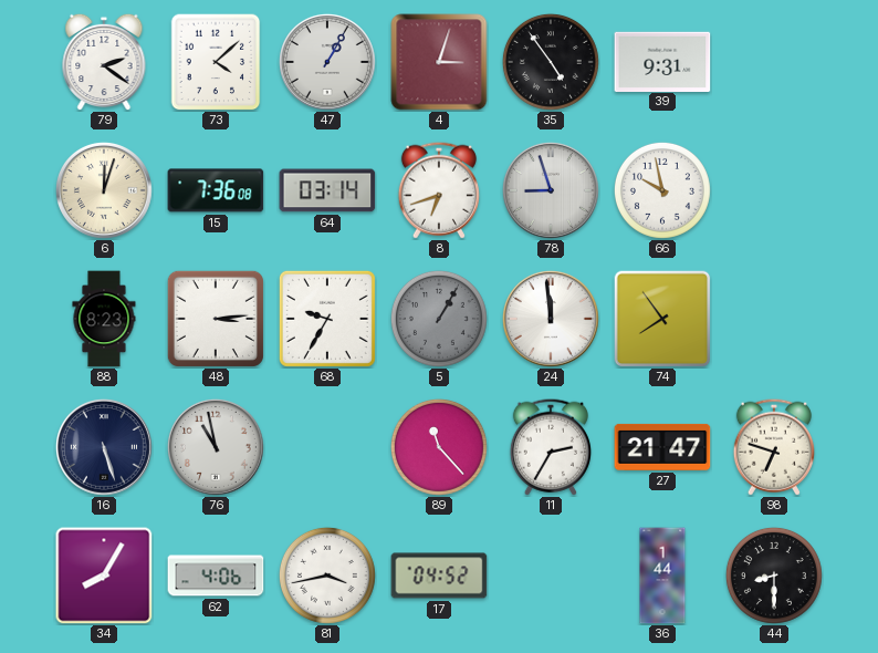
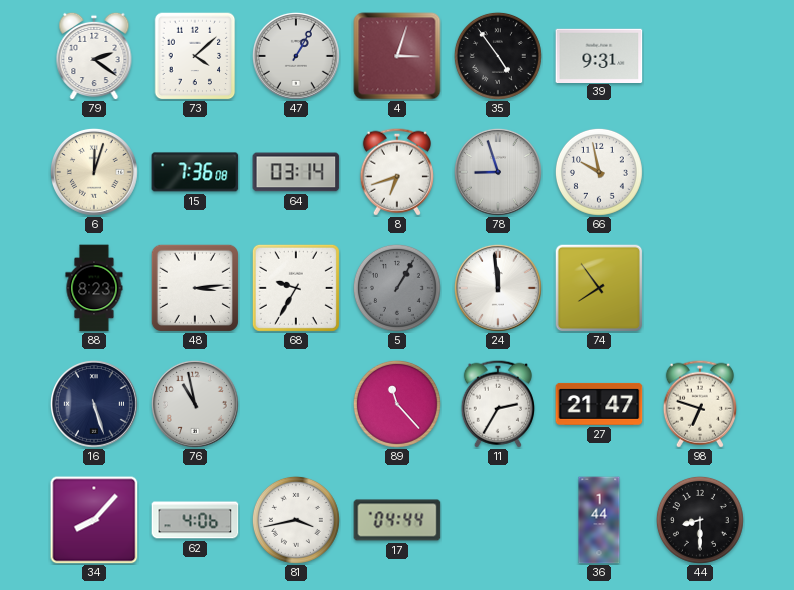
34: 8:05 -> 8:07 (94, 520)
17: 04:52 -> 04:44 (397, 520)
